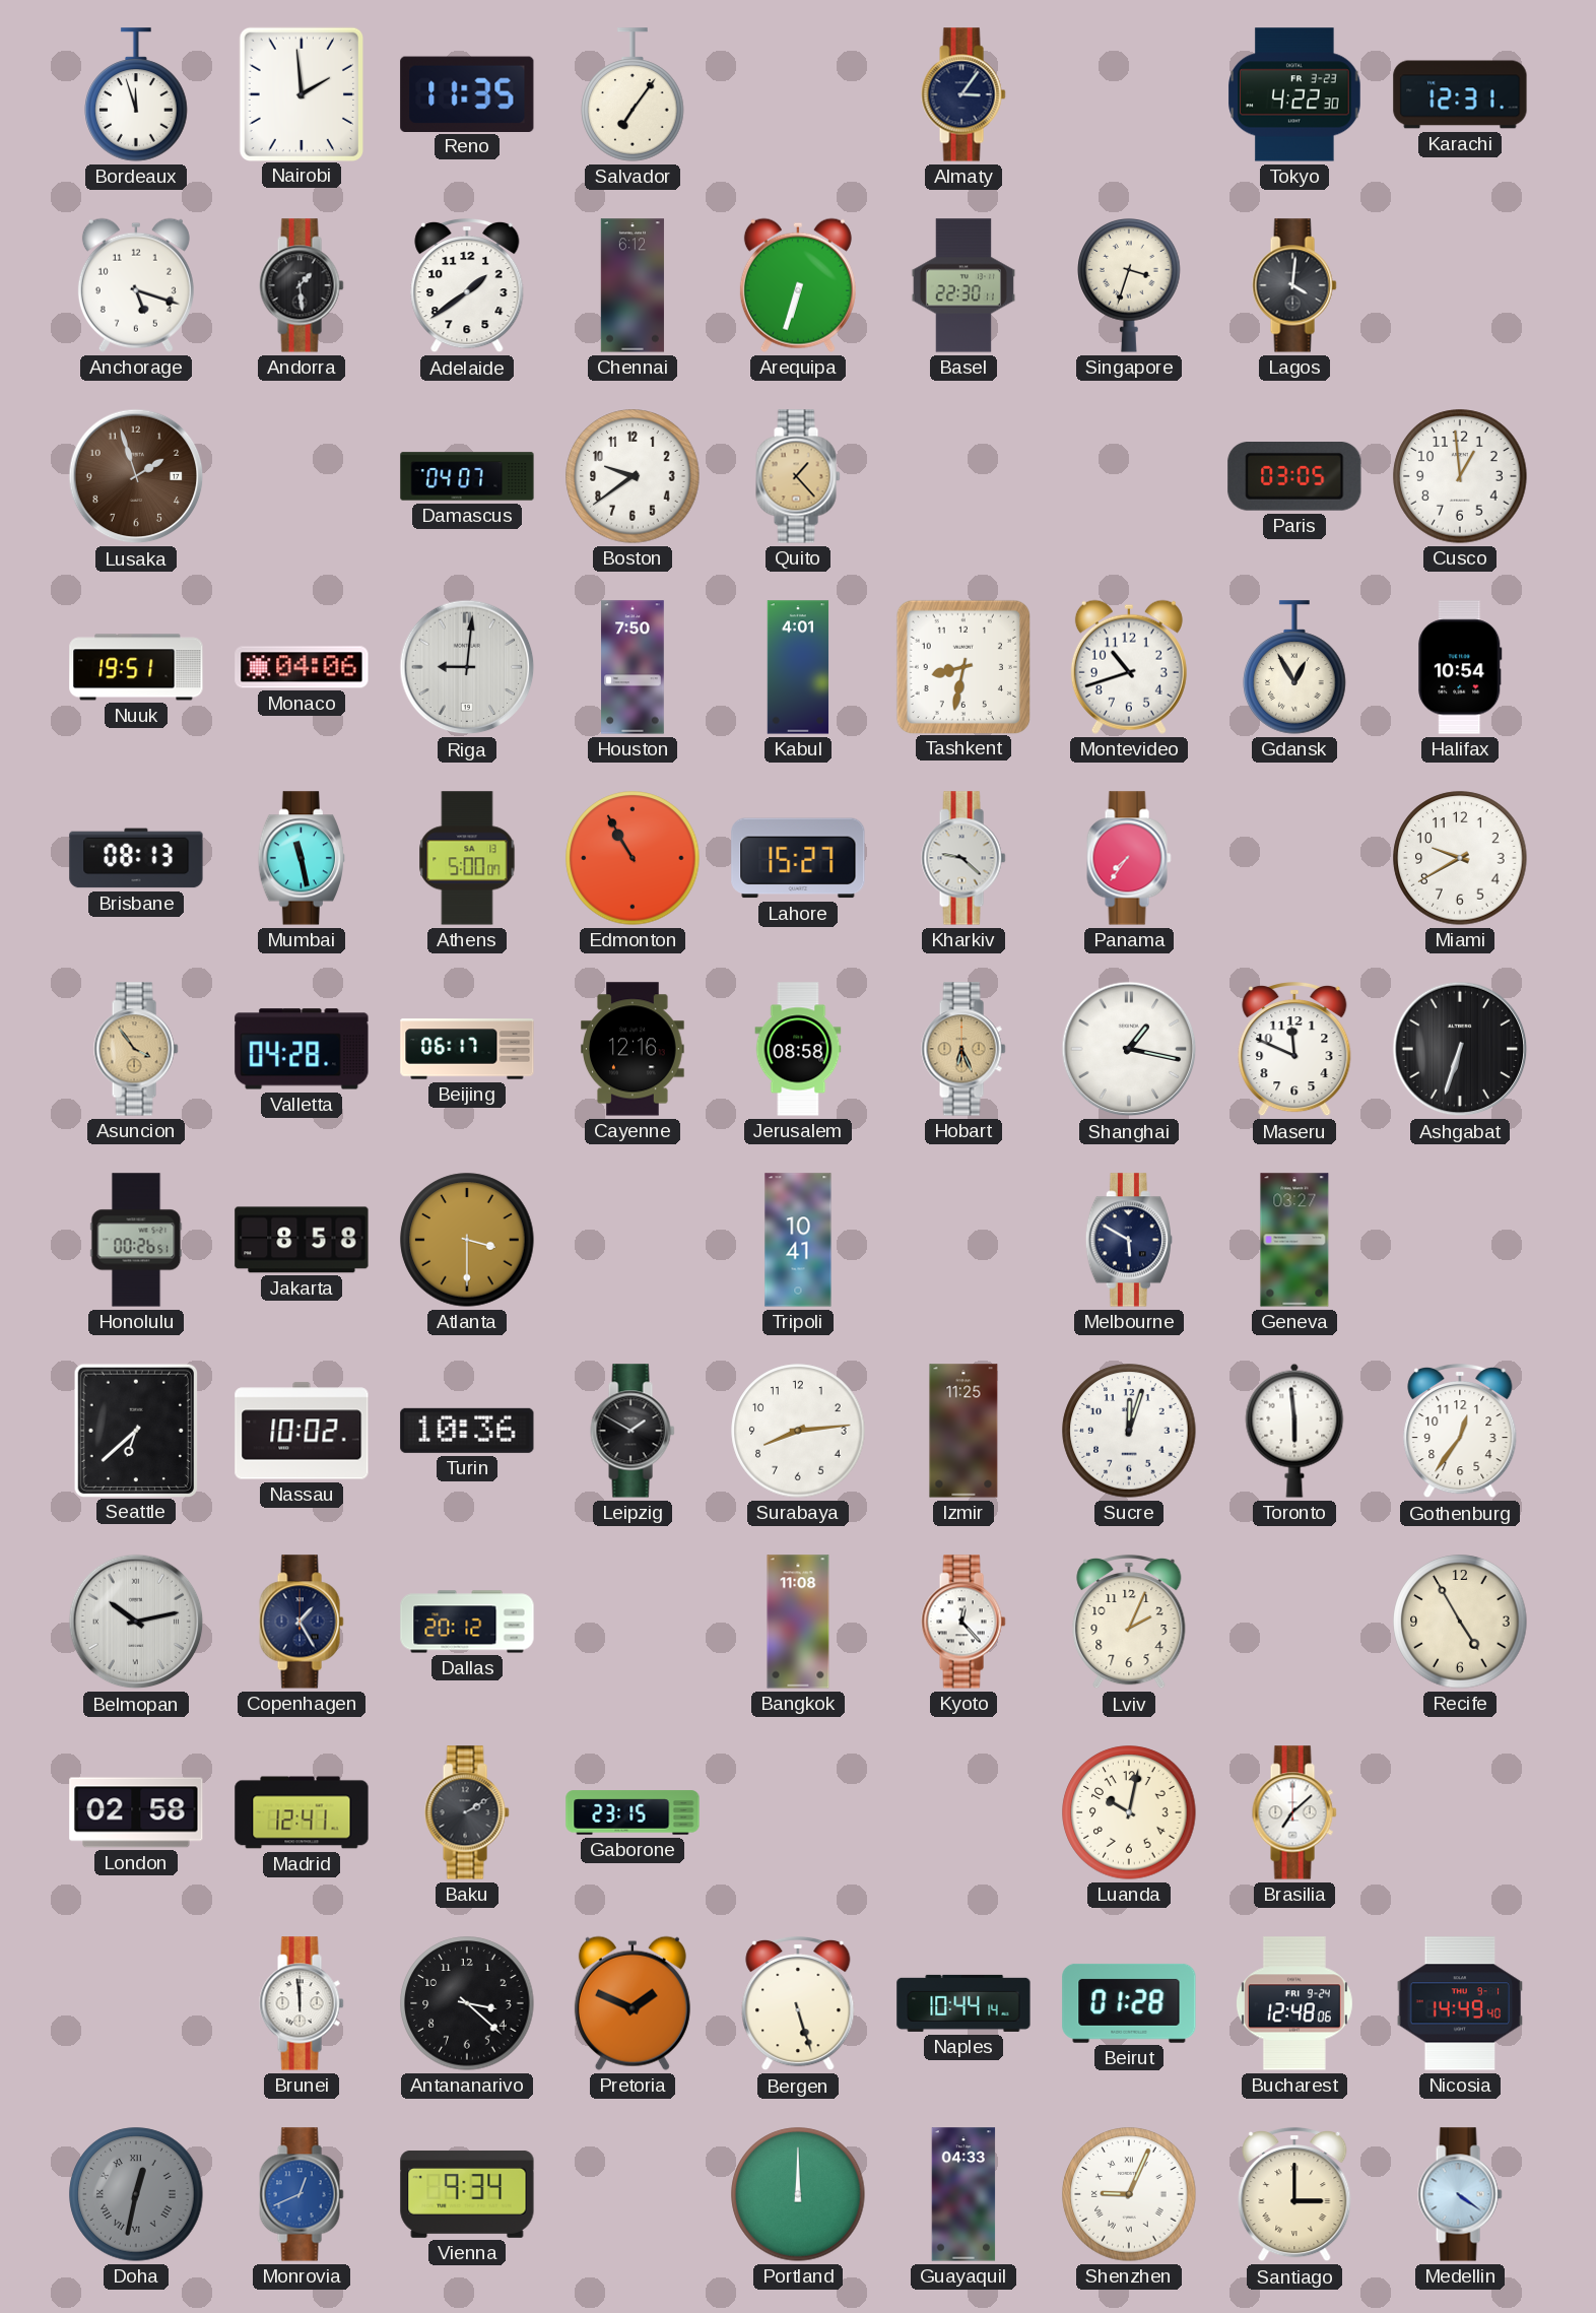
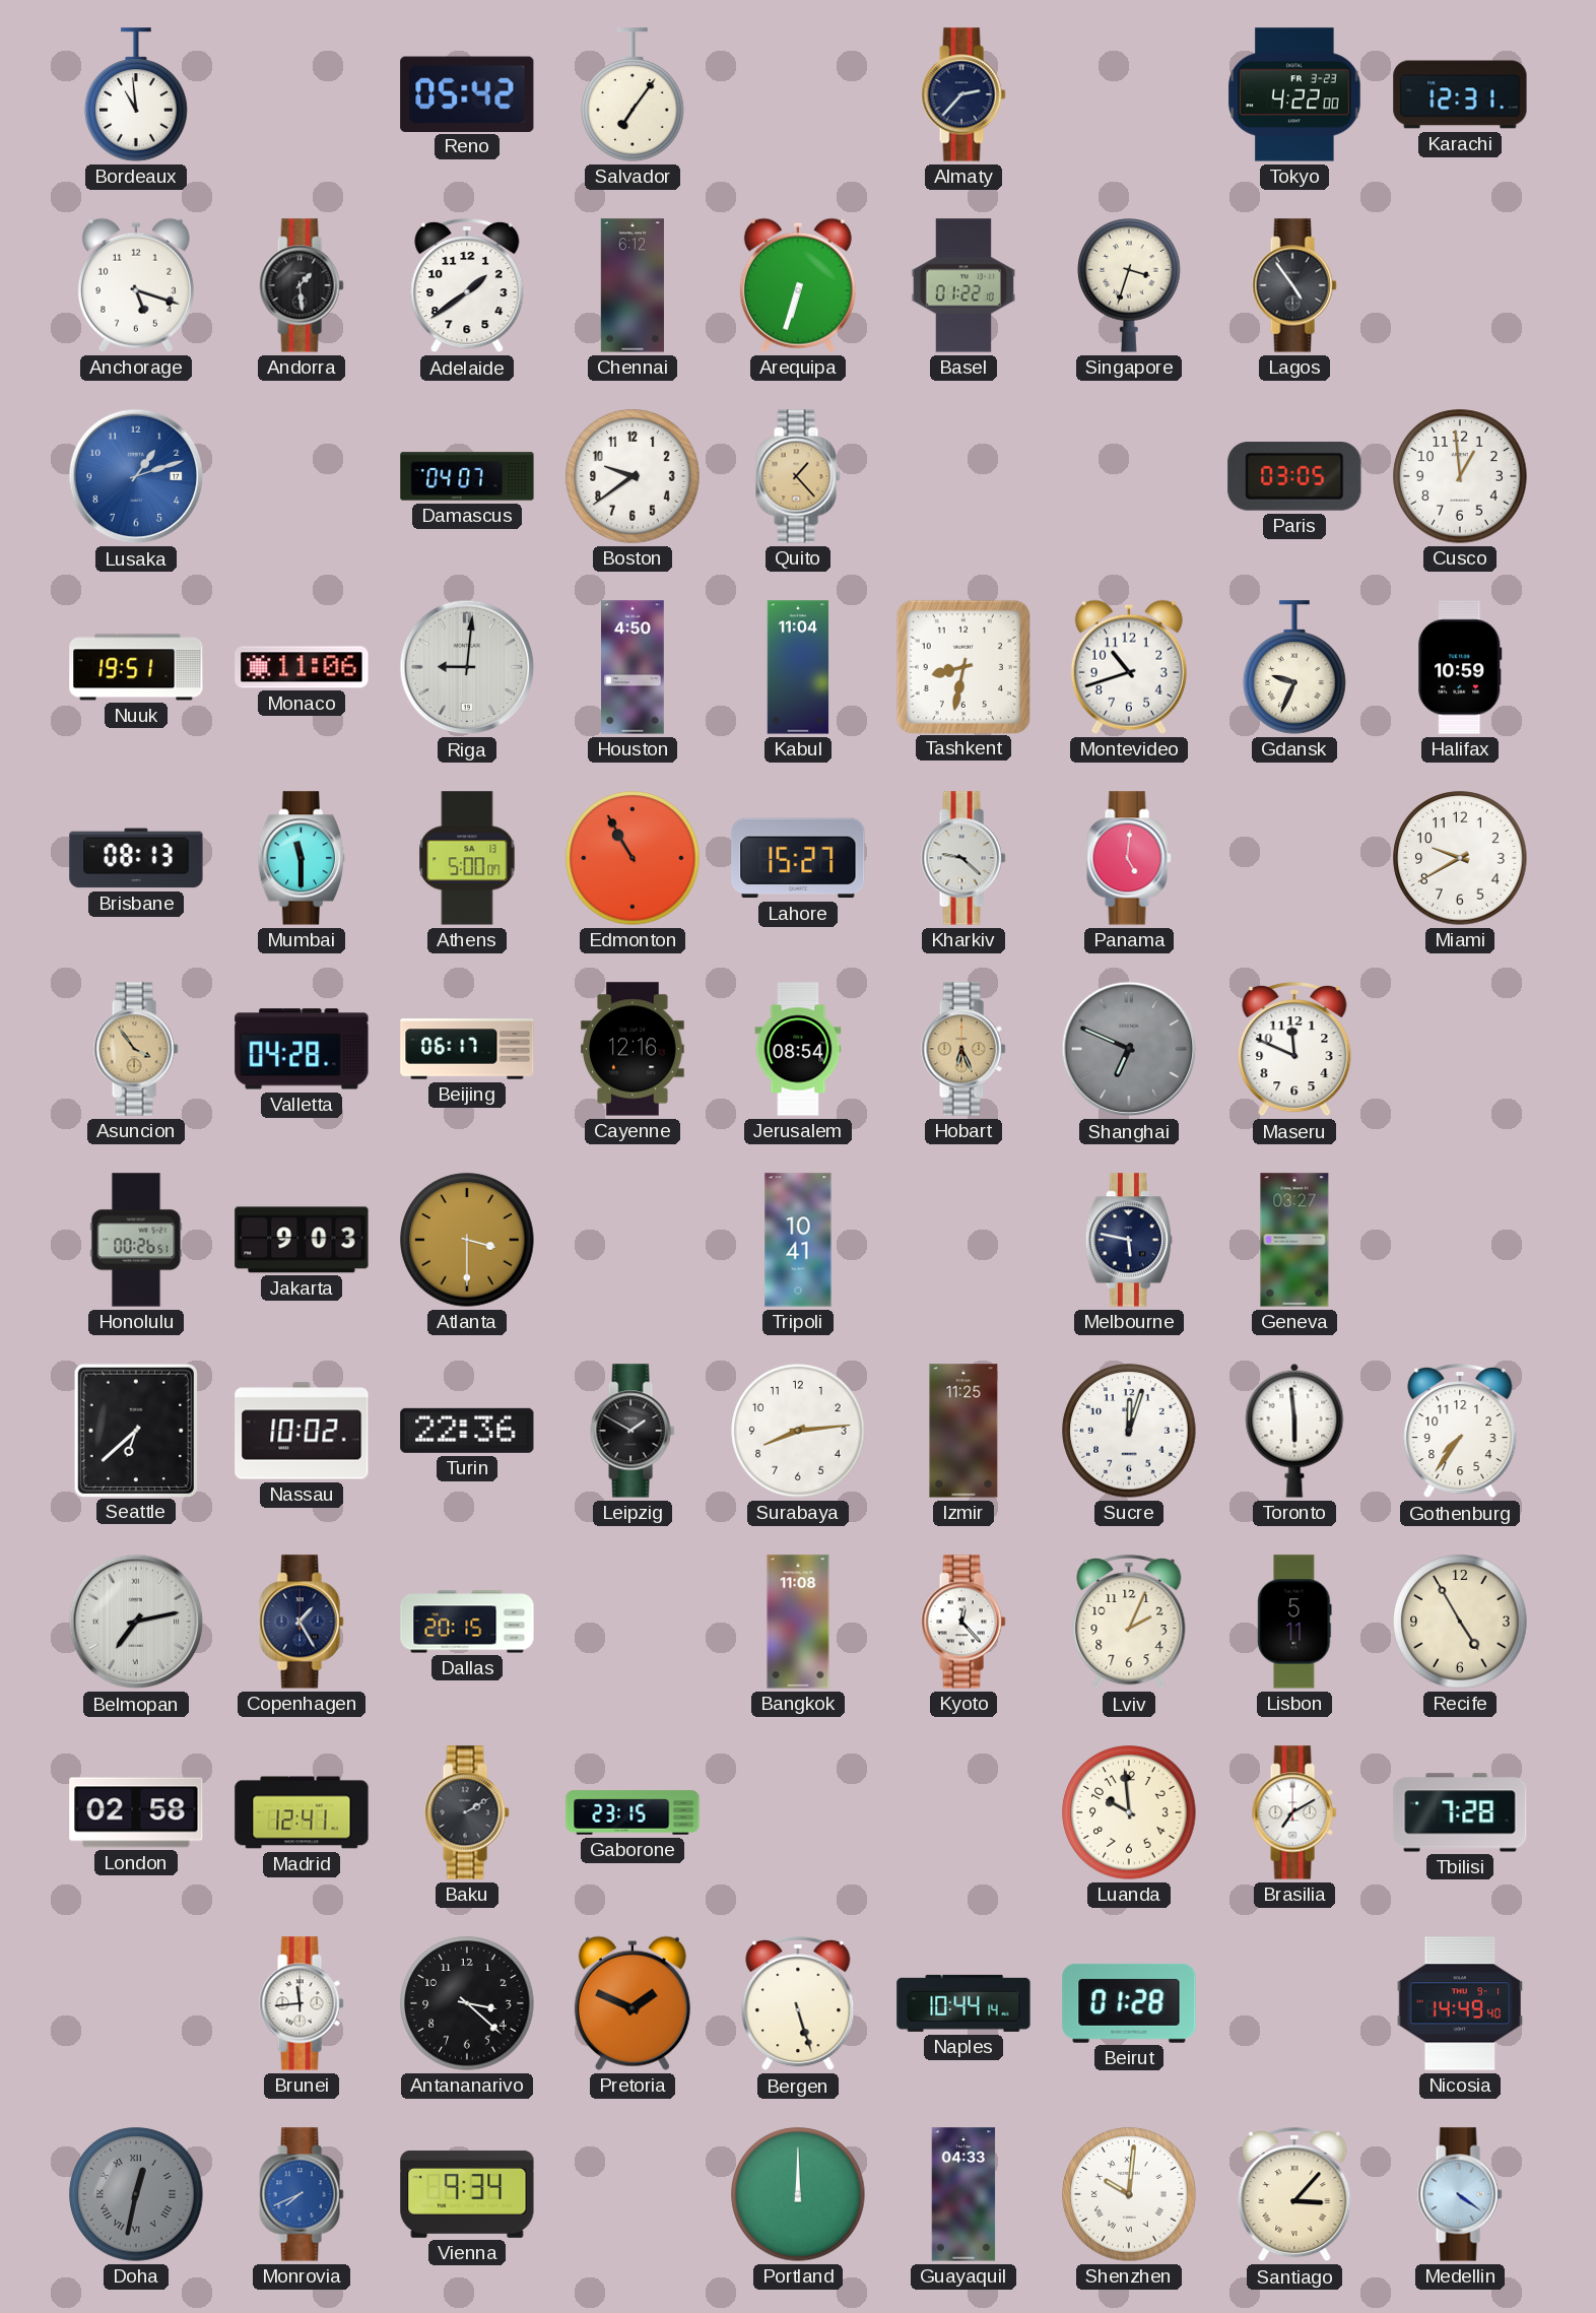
Bordeaux: 11:57 -> 10:59 (136, 94)
Nairobi: 1:59 -> none (301, 93)
Reno: 11:35 -> 05:42 (467, 93)
Almaty: 3:06 -> 2:37 (963, 94)
Tokyo: 4:22:30 -> 4:22:00 (1294, 94)
Basel: 22:30 -> 01:22 (963, 285)
Lagos: 4:01 -> 4:54 (1294, 285)
Lusaka: 1:57 -> 1:12 (136, 476)
Lusaka dial: brown -> blue (136, 476)
Monaco: 04:06 -> 11:06 (302, 667)
Houston: 7:50 -> 4:50 (633, 667)
Kabul: 4:01 -> 11:04 (798, 667)
Gdansk: 12:55 -> 9:34 (1294, 667)
Halifax: 10:54 -> 10:59 (1460, 667)
Mumbai: 11:28 -> 11:30 (302, 858)
Panama: 7:36 -> 5:01 (1129, 858)
Jerusalem: 08:58 -> 08:54 (798, 1049)
Shanghai: 1:17 -> 6:49 (1129, 1049)
Shanghai dial: white -> grey (1129, 1049)
Ashgabat: 6:33 -> none (1460, 1049)
Jakarta: 8:58 -> 9:03 (302, 1240)
Melbourne: 5:50 -> 5:47 (1129, 1240)
Turin: 10:36 -> 22:36 (467, 1431)
Gothenburg: 12:36 -> 7:36 (1460, 1431)
Belmopan: 10:13 -> 7:13 (136, 1622)
Dallas: 20:12 -> 20:15 (467, 1622)
Lisbon: none -> 5:11 (1294, 1622)
Luanda: 10:02 -> 9:59 (1129, 1812)
Brasilia: 7:08 -> 7:10 (1294, 1812)
Tbilisi: none -> 7:28 (1460, 1812)
Brunei: 11:59 -> 11:44 (302, 2003)
Bucharest: 12:48 -> none (1294, 2003)
Monrovia: 12:41 -> 7:41 (302, 2194)
Shenzhen: 9:04 -> 10:01 (1129, 2194)
Santiago: 3:00 -> 3:07 (1294, 2194)
